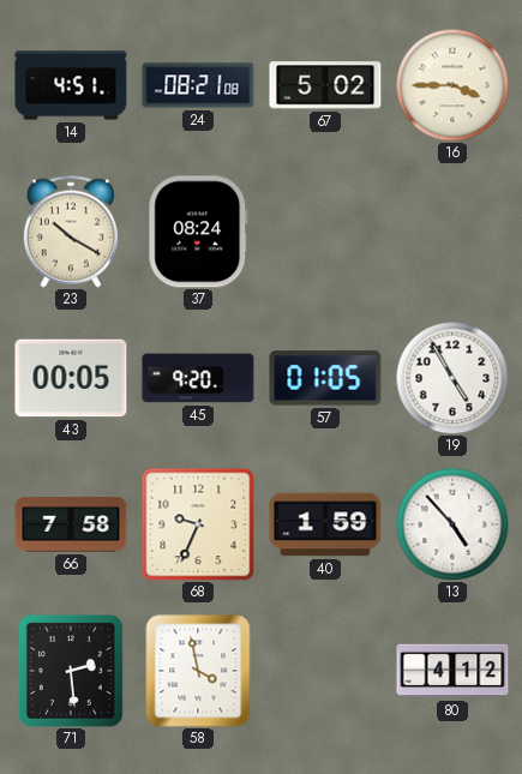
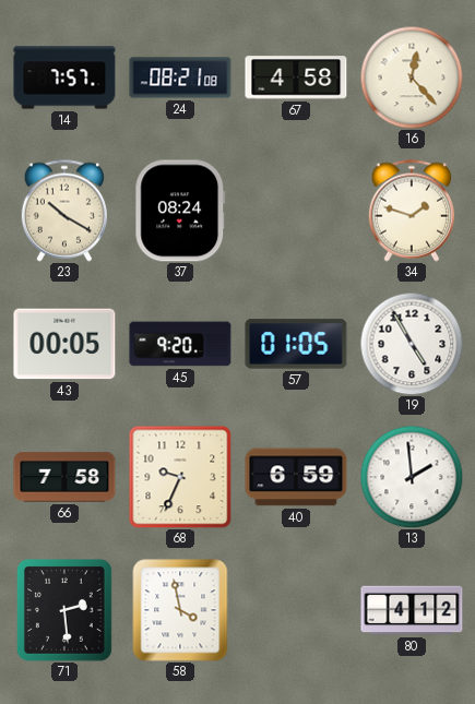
14: 4:51 -> 7:57 (64, 77)
67: 5:02 -> 4:58 (296, 77)
16: 3:45 -> 12:23 (412, 77)
34: none -> 1:48 (411, 211)
40: 1:59 -> 6:59 (296, 477)
13: 4:53 -> 1:59 (412, 477)
